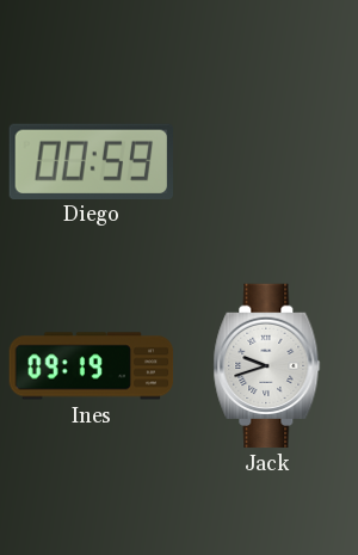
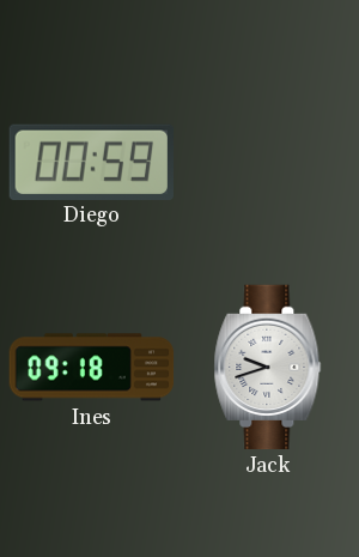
Ines: 09:19 -> 09:18 (92, 368)
